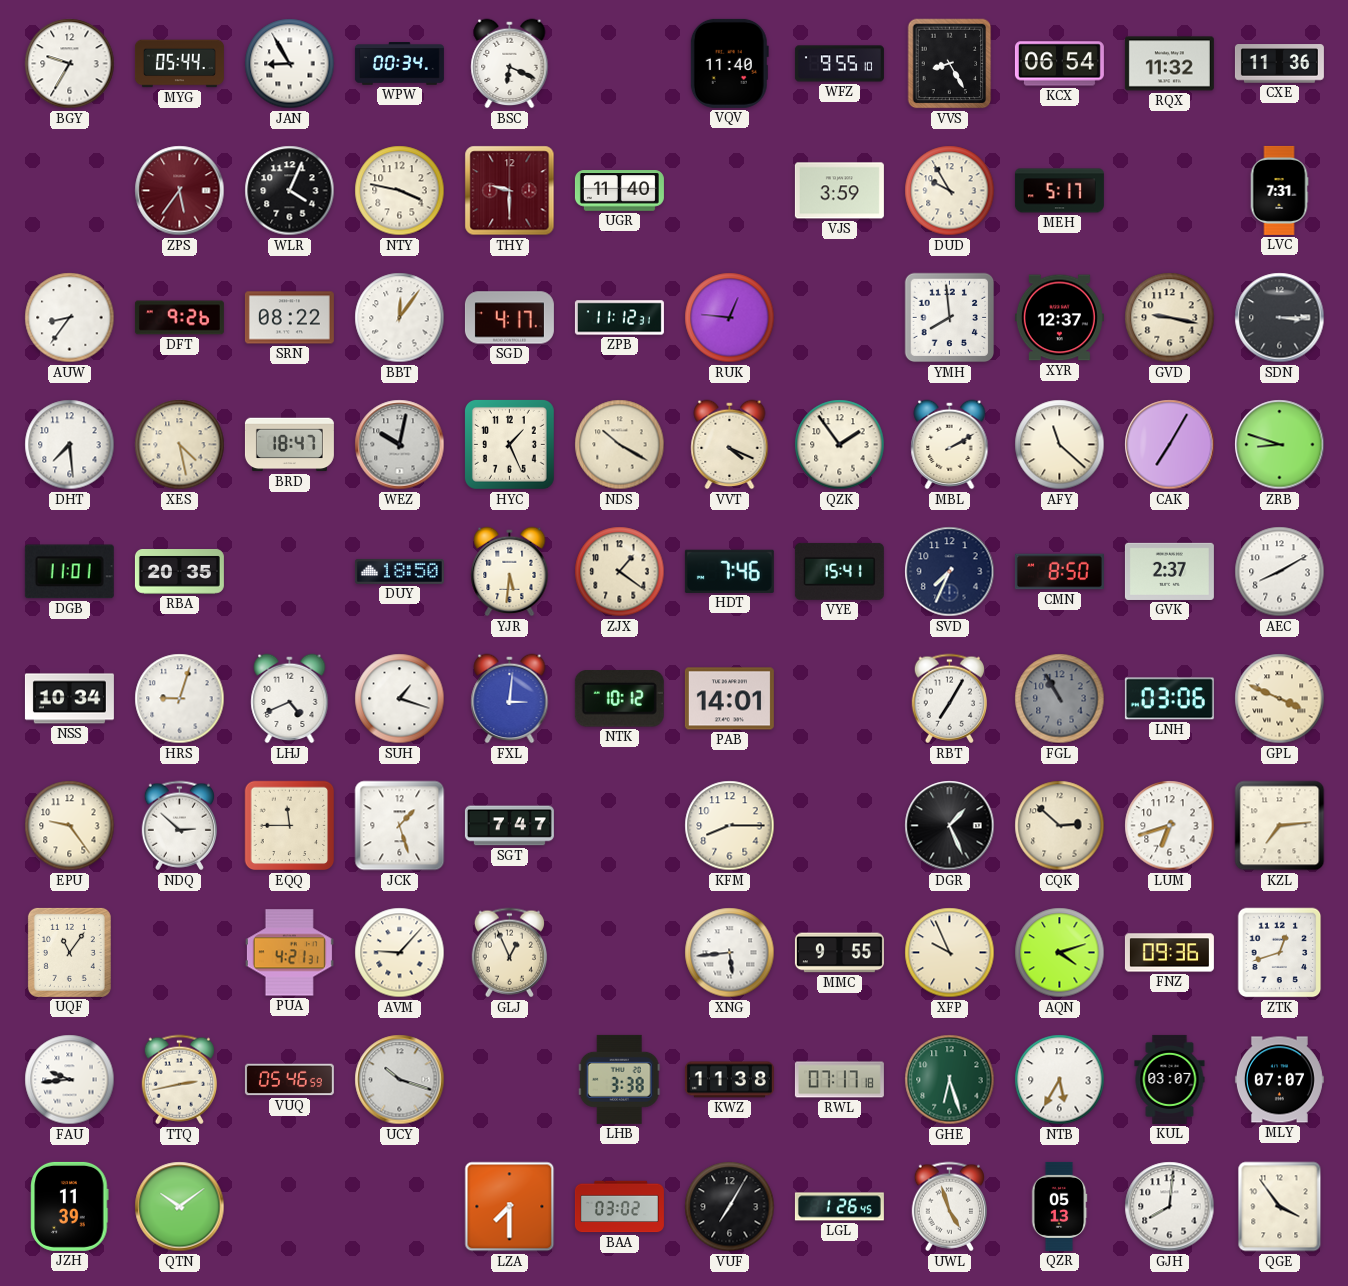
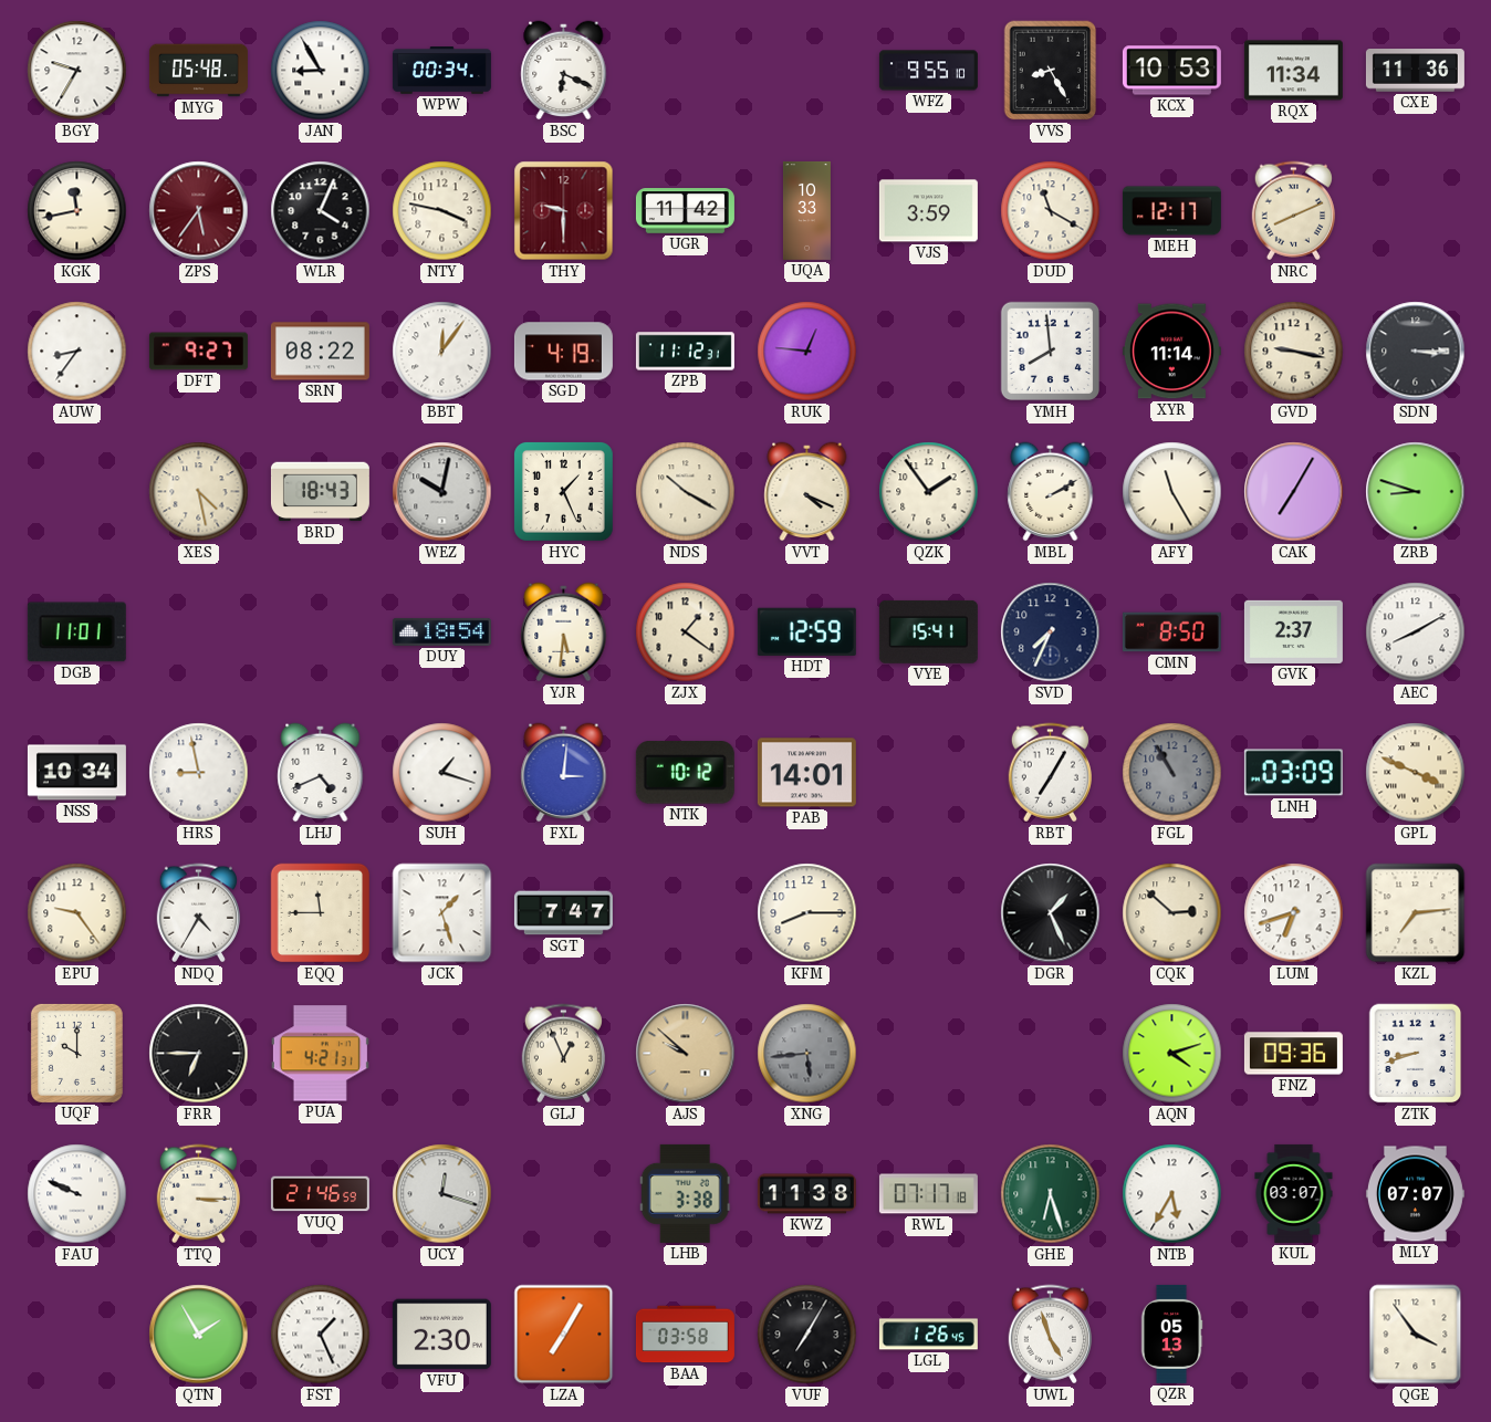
MYG: 05:44 -> 05:48 (198, 71)
VQV: 11:40 -> none (729, 63)
KCX: 06:54 -> 10:53 (1171, 71)
RQX: 11:32 -> 11:34 (1293, 71)
KGK: none -> 11:43 (77, 211)
UGR: 11:40 -> 11:42 (685, 211)
UQA: none -> 10:33 (806, 210)
DUD: 9:55 -> 11:20 (1051, 211)
MEH: 5:17 -> 12:17 (1171, 211)
NRC: none -> 8:11 (1293, 211)
LVC: 7:31 -> none (1279, 190)
DFT: 9:26 -> 9:27 (198, 352)
SGD: 4:17 -> 4:19 (563, 352)
XYR: 12:37 -> 11:14 (1171, 352)
DHT: 7:29 -> none (70, 445)
BRD: 18:47 -> 18:43 (320, 492)
AFY: 11:22 -> 11:25 (1172, 492)
RBA: 20:35 -> none (179, 572)
DUY: 18:50 -> 18:54 (441, 631)
HDT: 7:46 -> 12:59 (806, 631)
HRS: 9:03 -> 8:58 (199, 773)
LNH: 03:06 -> 03:09 (1293, 773)
NDQ: 2:52 -> 4:35 (198, 913)
UQF: 11:06 -> 10:00 (76, 1053)
FRR: none -> 6:45 (199, 1054)
AVM: 9:07 -> none (400, 953)
AJS: none -> 9:52 (686, 1054)
XNG dial: white -> grey (807, 1054)
MMC: 9:55 -> none (839, 953)
XFP: 9:56 -> none (950, 953)
ZTK: 12:42 -> 8:42 (1416, 1054)
FAU: 9:44 -> 9:49 (77, 1194)
TTQ: 2:43 -> 3:15 (198, 1194)
VUQ: 05:46 -> 21:46 (320, 1194)
UCY: 10:18 -> 12:18 (442, 1194)
JZH: 11:39 -> none (70, 1206)
QTN: 10:09 -> 1:55 (199, 1335)
FST: none -> 1:26 (321, 1335)
VFU: none -> 2:30 (441, 1335)
LZA: 7:30 -> 7:05 (564, 1335)
BAA: 03:02 -> 03:58 (685, 1335)
GJH: 8:01 -> none (1170, 1207)
